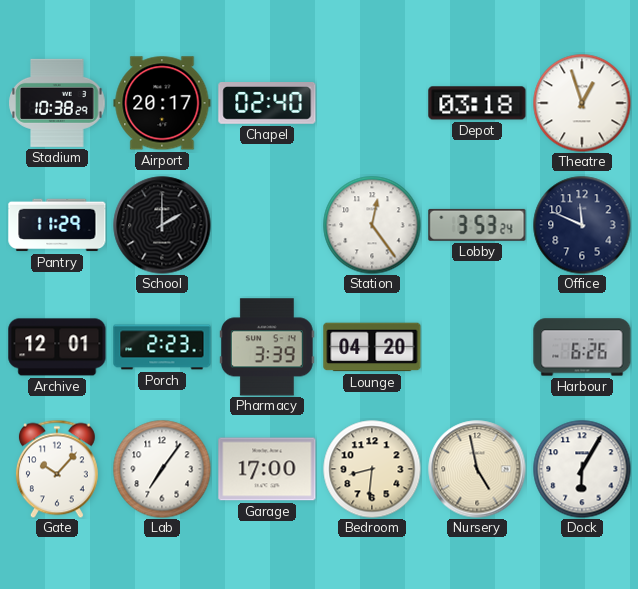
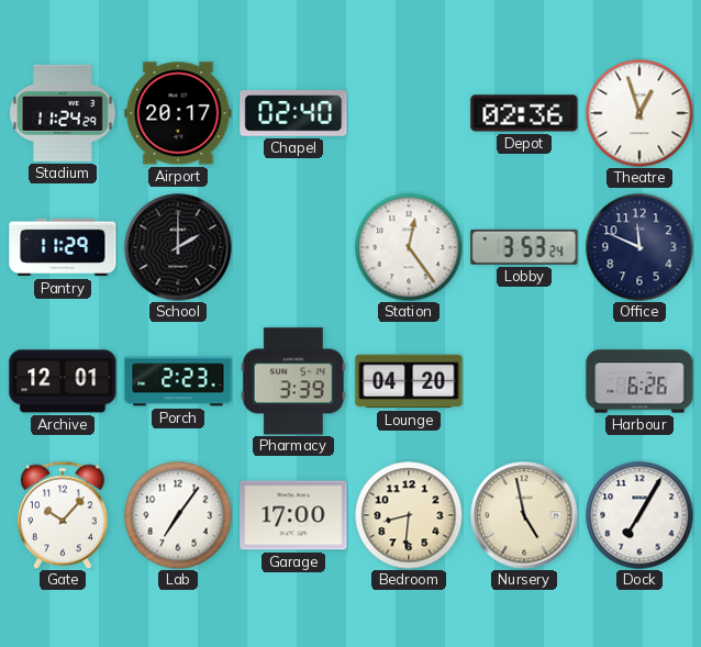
Stadium: 10:38 -> 11:24 (63, 113)
Depot: 03:18 -> 02:36 (524, 113)
Dock: 6:05 -> 7:05 (639, 515)
